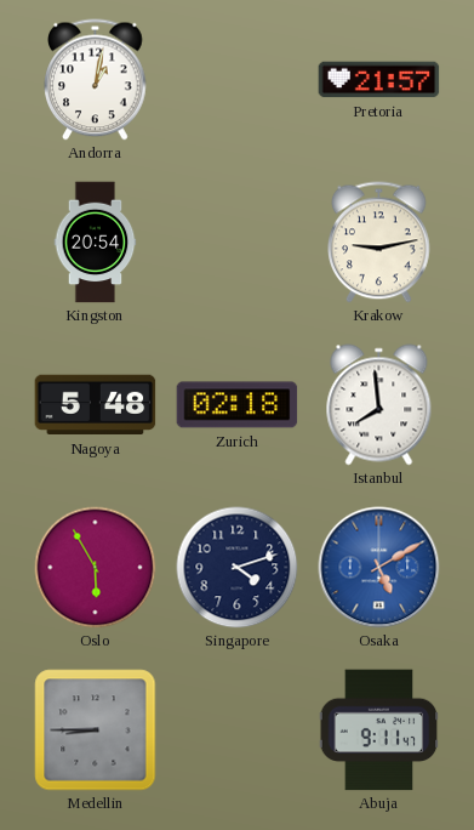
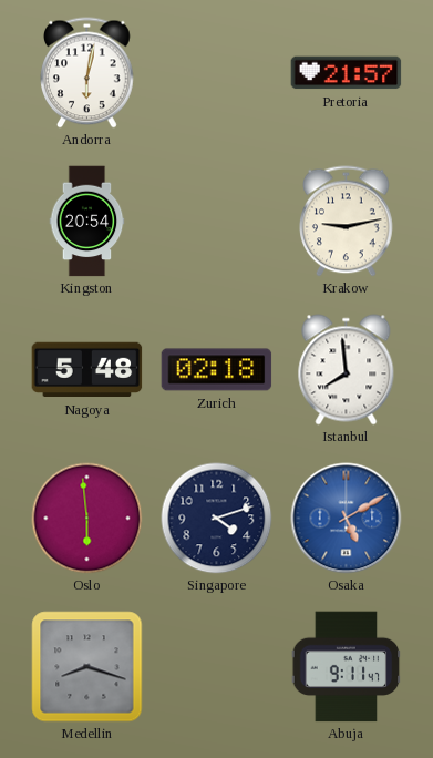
Andorra: 1:02 -> 6:02 (87, 73)
Oslo: 5:55 -> 5:59 (87, 519)
Medellin: 8:45 -> 8:18 (87, 667)
